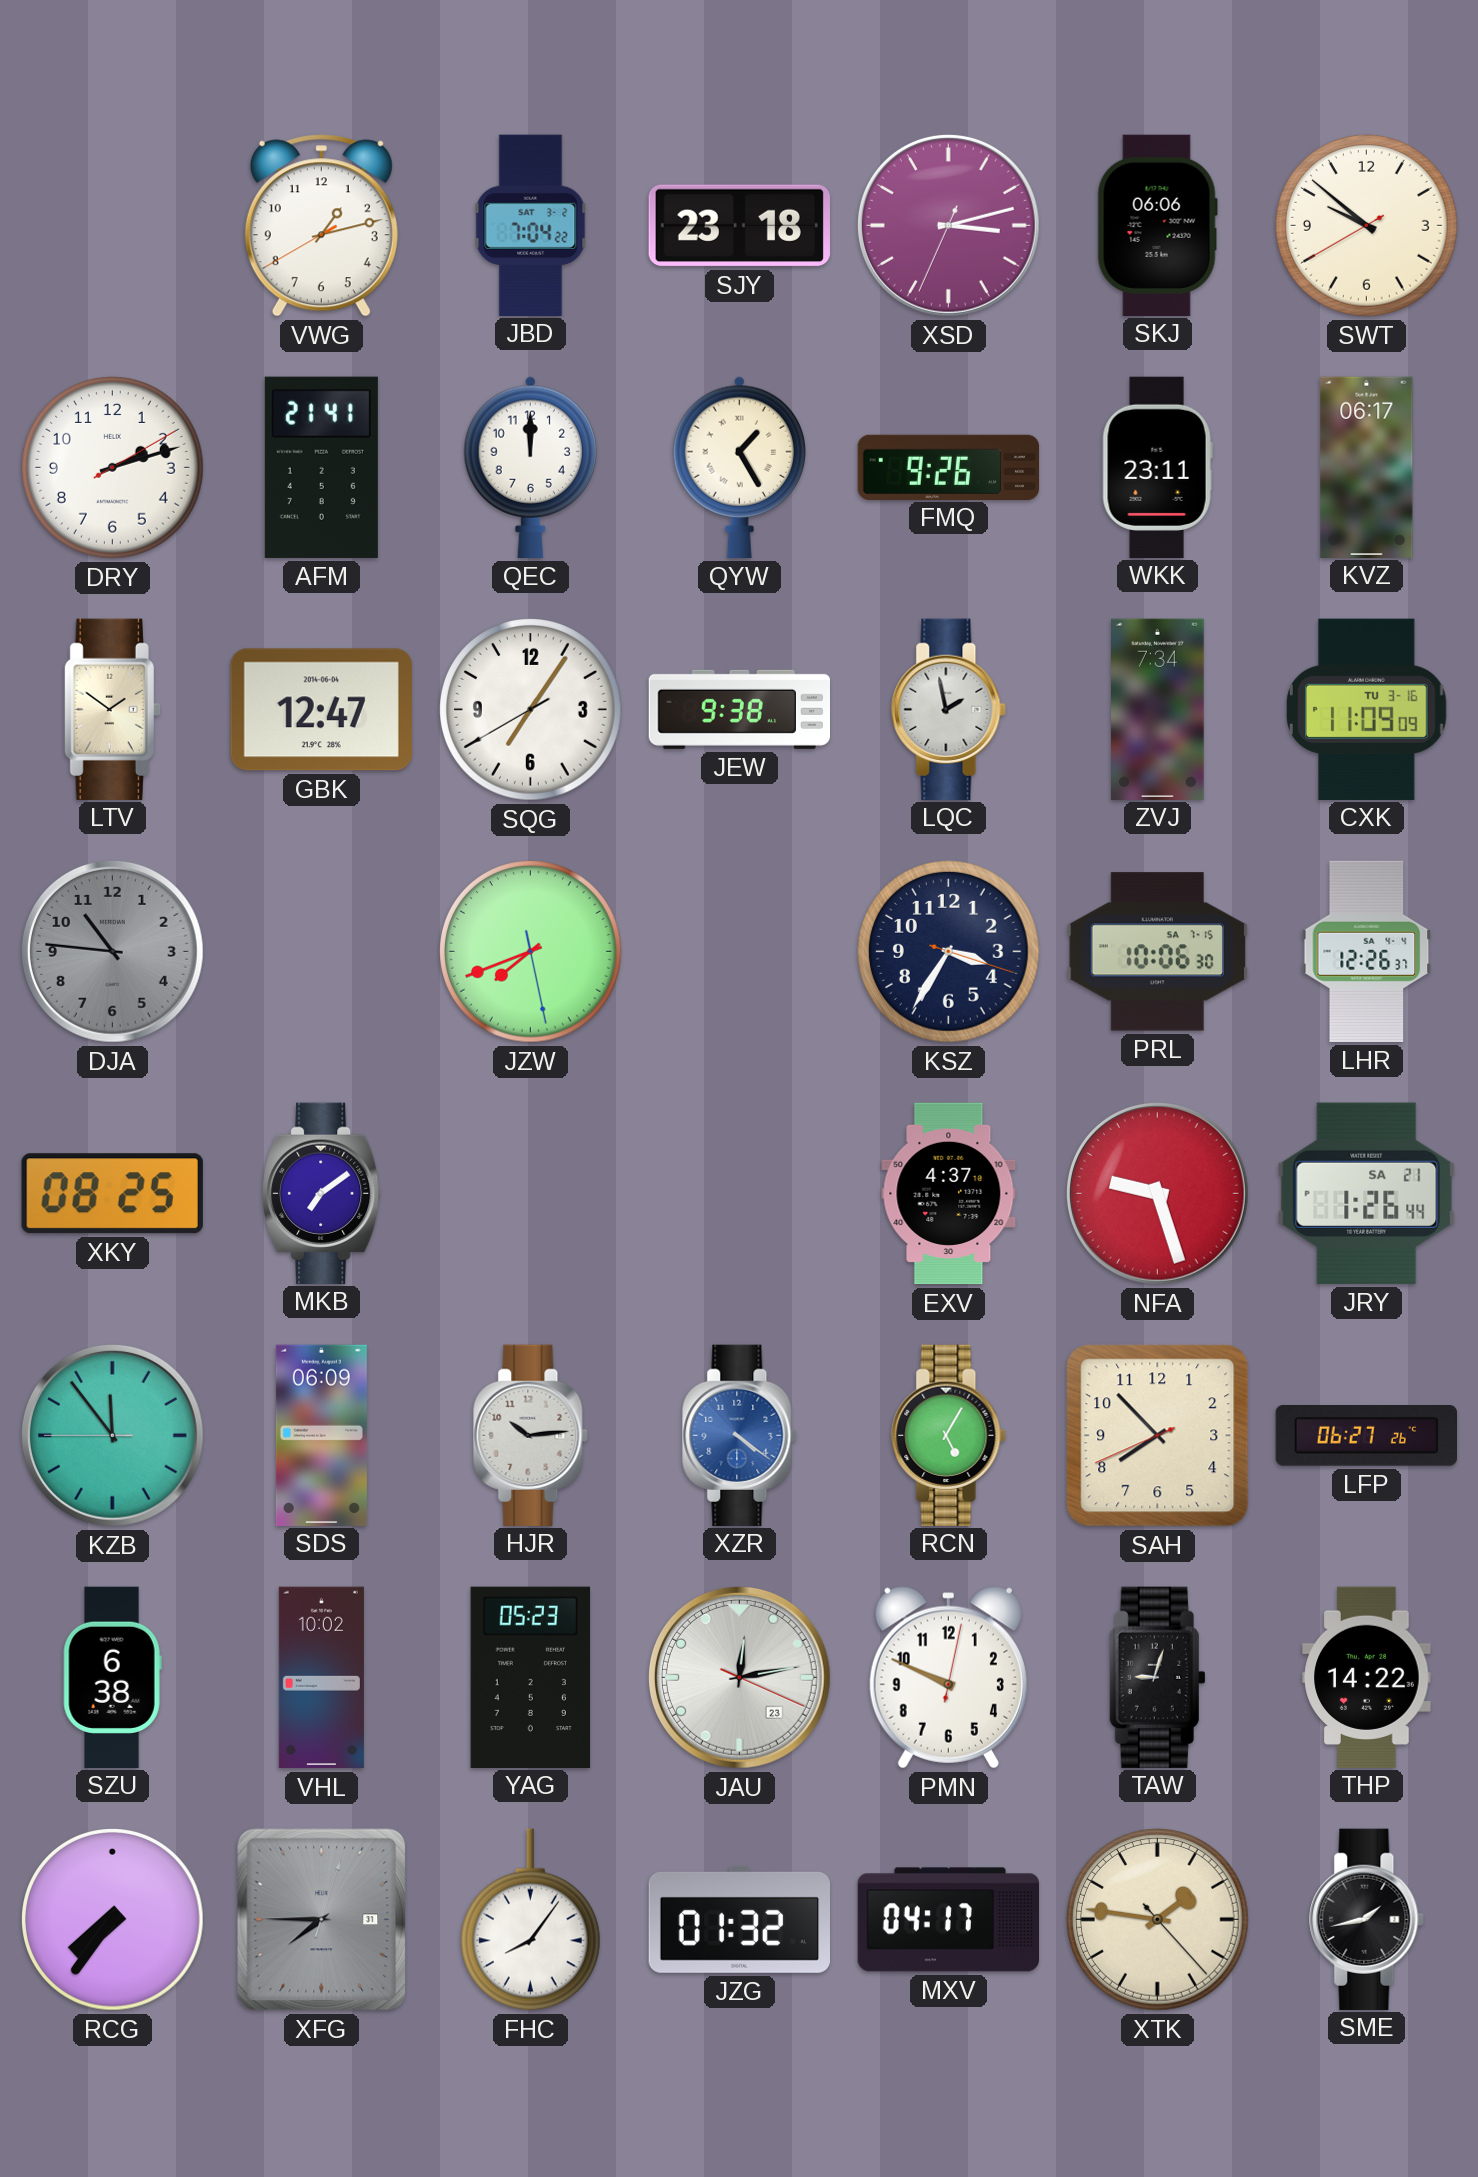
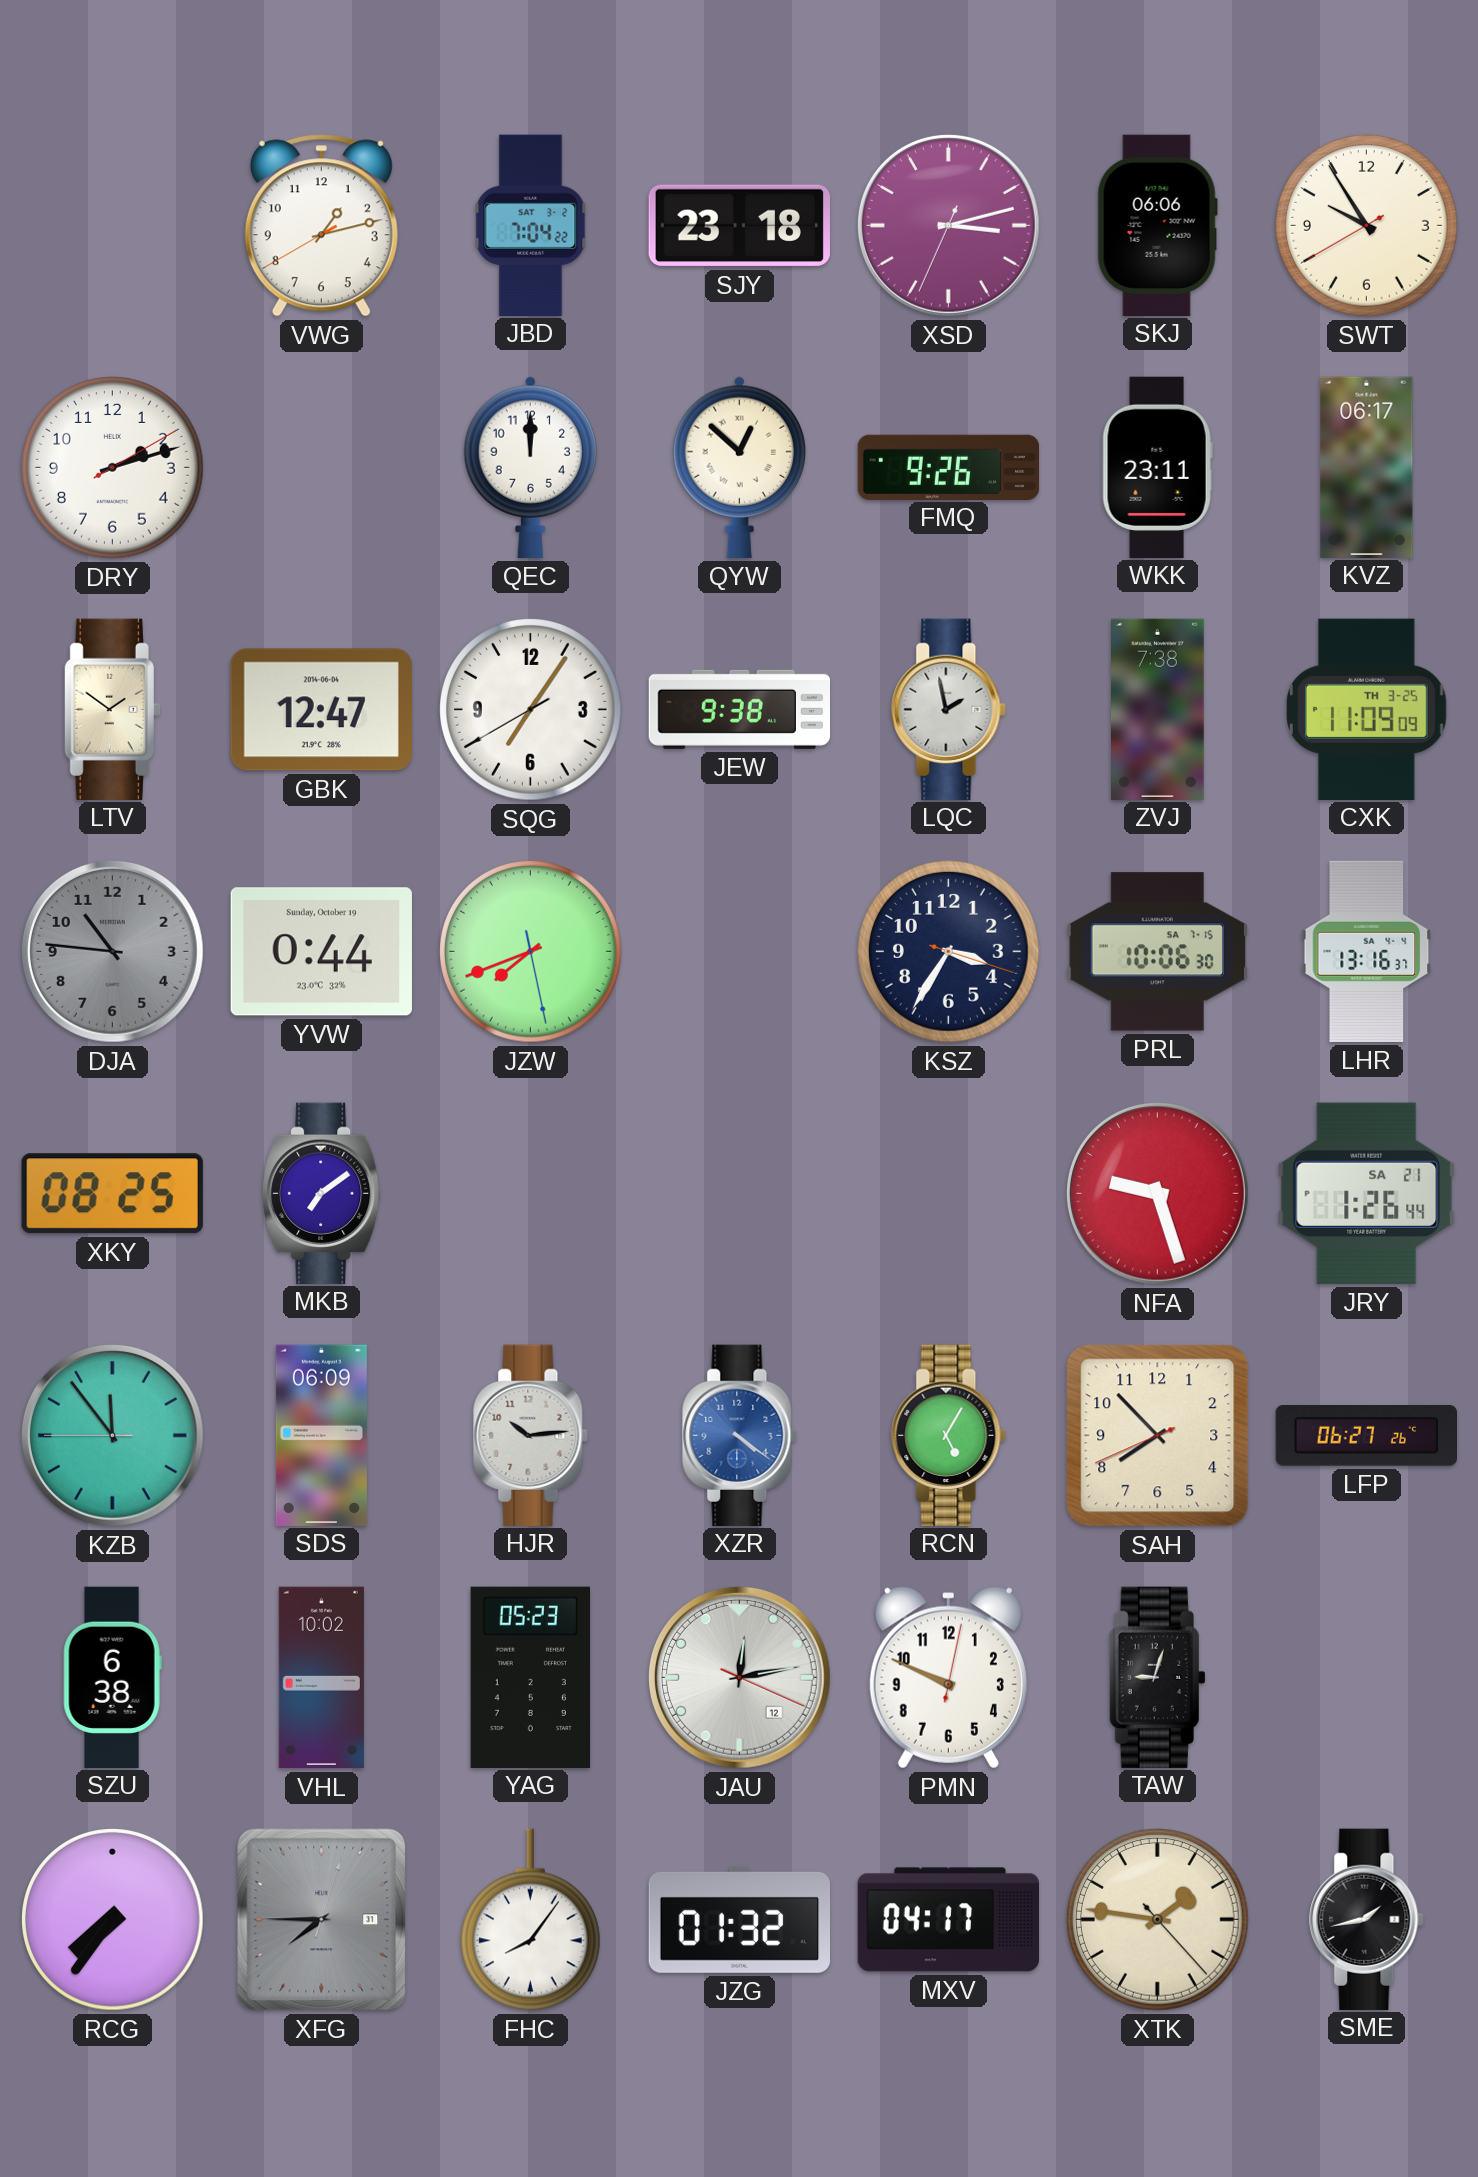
SWT: 9:51 -> 9:54 (1367, 226)
AFM: 21:41 -> none (321, 467)
QYW: 1:25 -> 12:52 (739, 467)
ZVJ: 7:34 -> 7:38 (1158, 709)
CXK date: TU 3-16 -> TH 3-25 (1367, 709)
YVW: none -> 0:44 (321, 952)
LHR: 12:26 -> 13:16 (1367, 951)
EXV: 4:37 -> none (949, 1194)
JAU date: 23 -> 12 (739, 1677)
THP: 14:22 -> none (1367, 1677)
